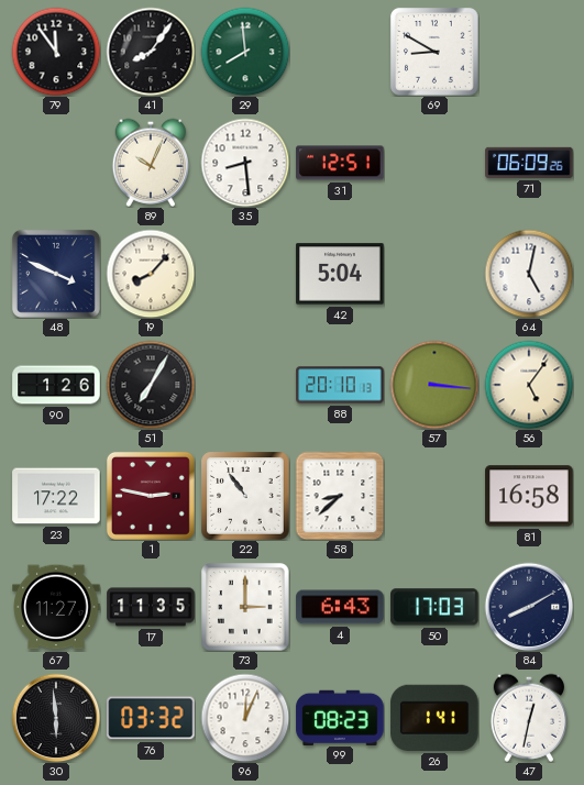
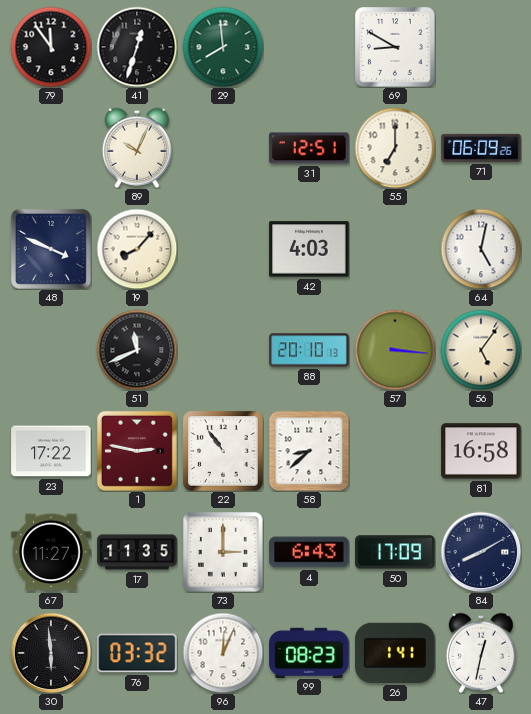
41: 8:06 -> 12:33 (137, 47)
35: 8:29 -> none (245, 163)
55: none -> 7:00 (395, 148)
42: 5:04 -> 4:03 (309, 249)
90: 1:26 -> none (56, 385)
51: 7:05 -> 11:41 (137, 350)
50: 17:03 -> 17:09 (395, 552)
